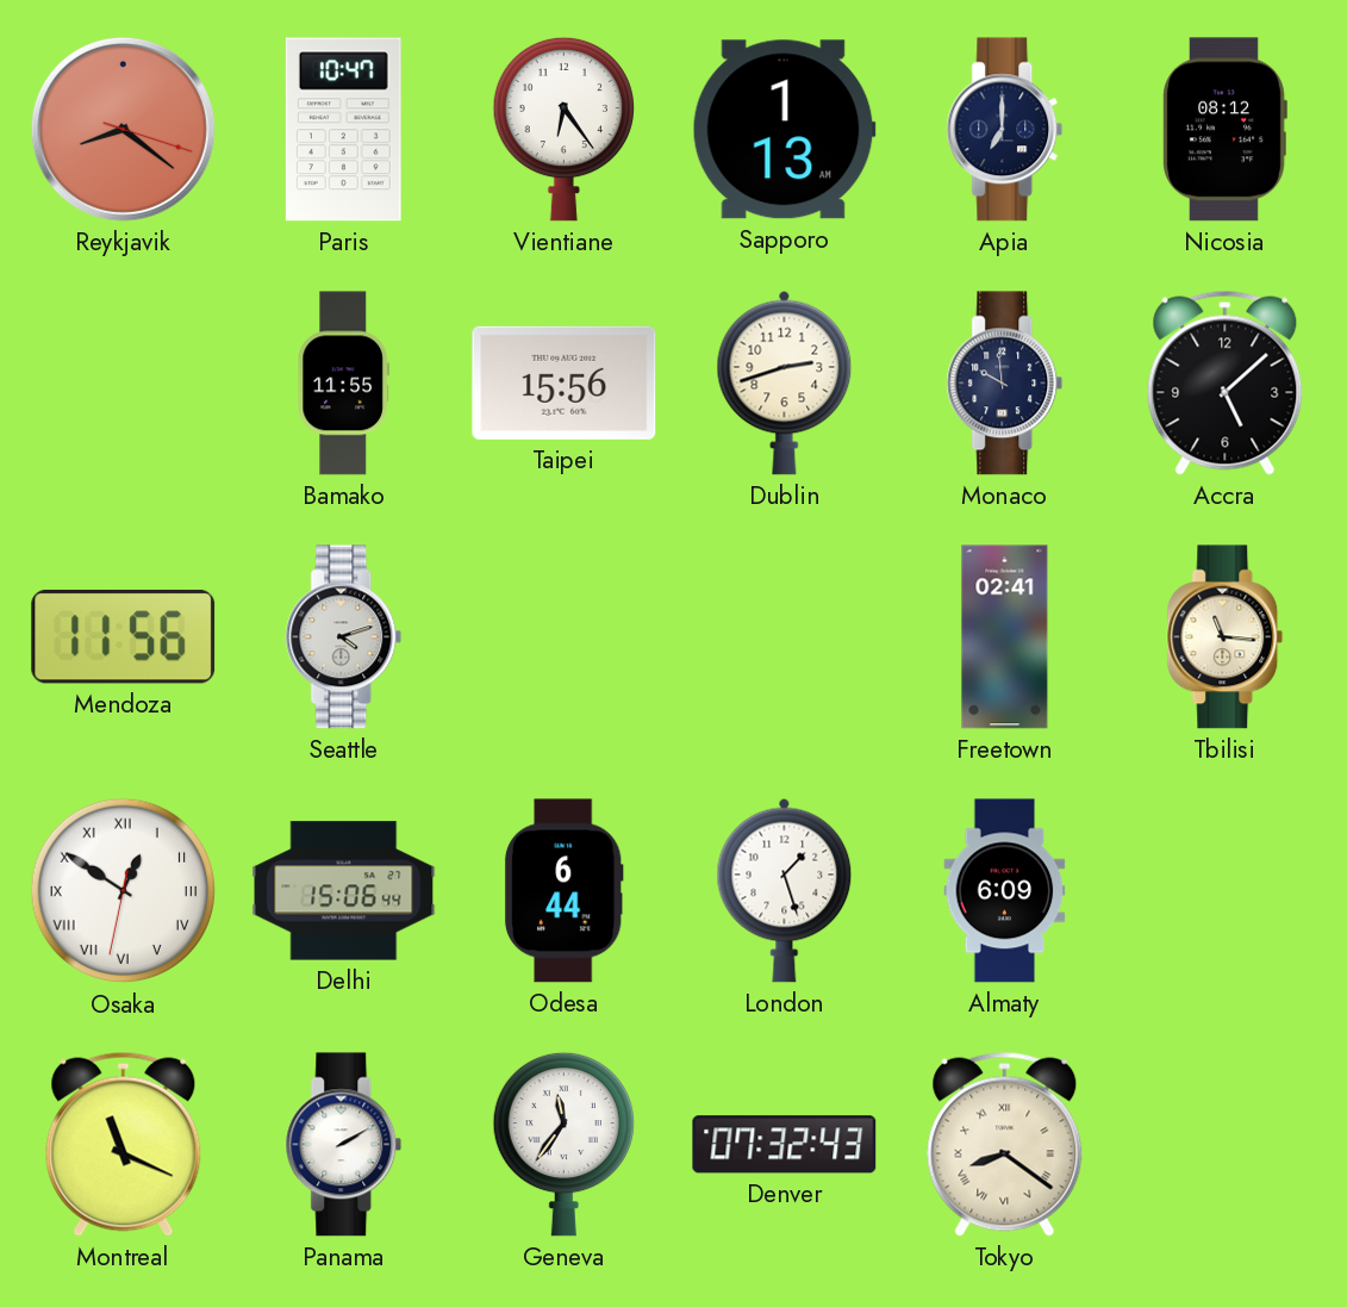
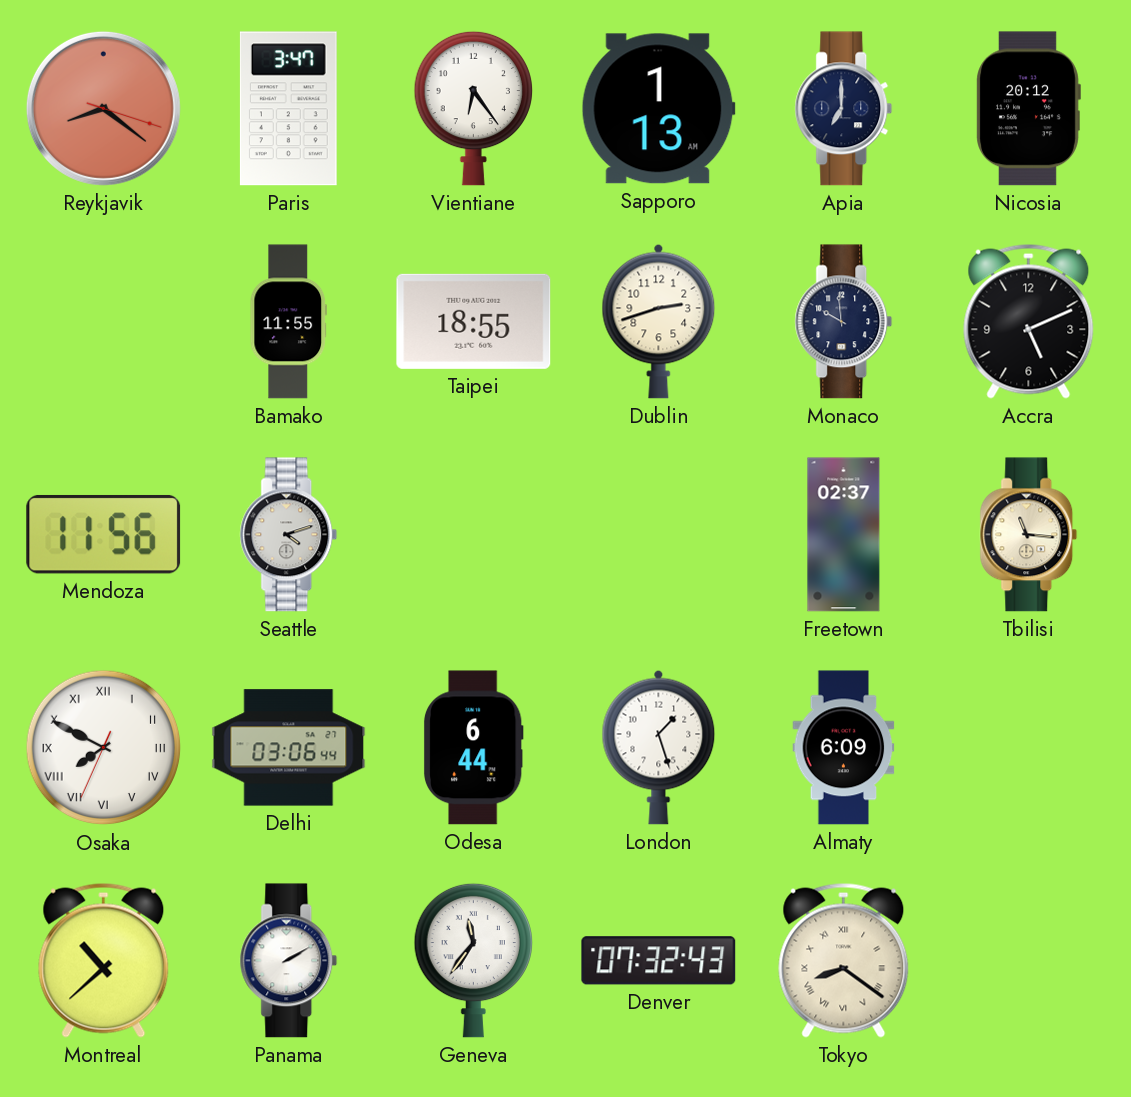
Paris: 10:47 -> 3:47 (288, 109)
Nicosia: 08:12 -> 20:12 (1028, 109)
Taipei: 15:56 -> 18:55 (474, 321)
Accra: 5:08 -> 5:11 (1029, 321)
Freetown: 02:41 -> 02:37 (844, 535)
Osaka: 12:50 -> 7:49 (104, 748)
Delhi: 15:06 -> 03:06 (289, 748)
Montreal: 11:19 -> 10:38 (104, 960)
